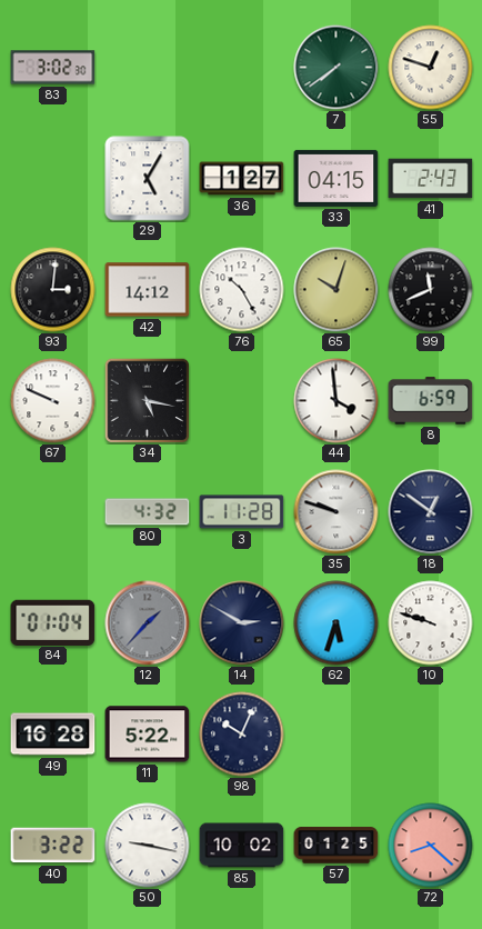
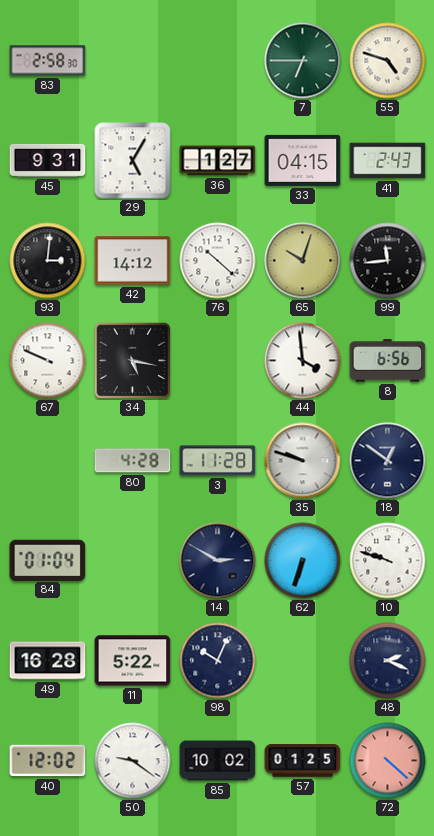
83: 3:02 -> 2:58 (48, 61)
7: 7:39 -> 6:45 (303, 61)
55: 12:48 -> 4:48 (388, 61)
45: none -> 9:31 (48, 160)
76: 10:25 -> 10:22 (218, 261)
99: 11:41 -> 11:44 (388, 261)
8: 6:59 -> 6:56 (388, 361)
80: 4:32 -> 4:28 (133, 461)
12: 1:37 -> none (148, 623)
62: 5:33 -> 6:33 (303, 561)
48: none -> 2:19 (388, 661)
40: 3:22 -> 12:02 (48, 761)
50: 9:17 -> 9:21 (133, 761)
72: 8:22 -> 4:22 (388, 761)
